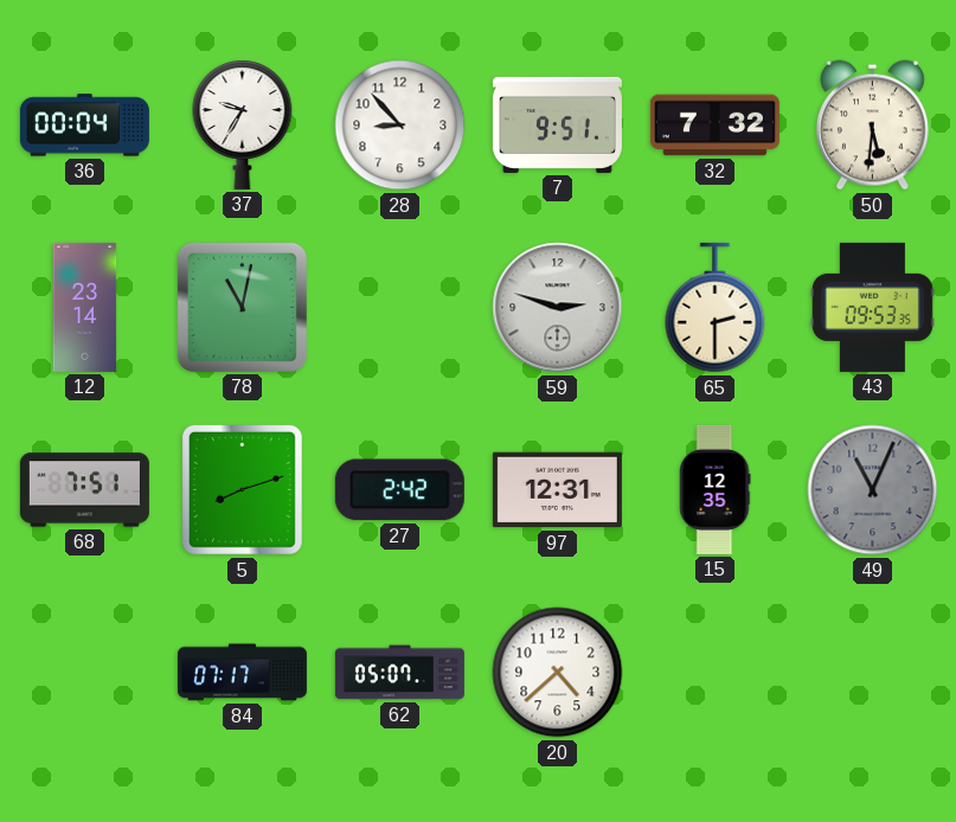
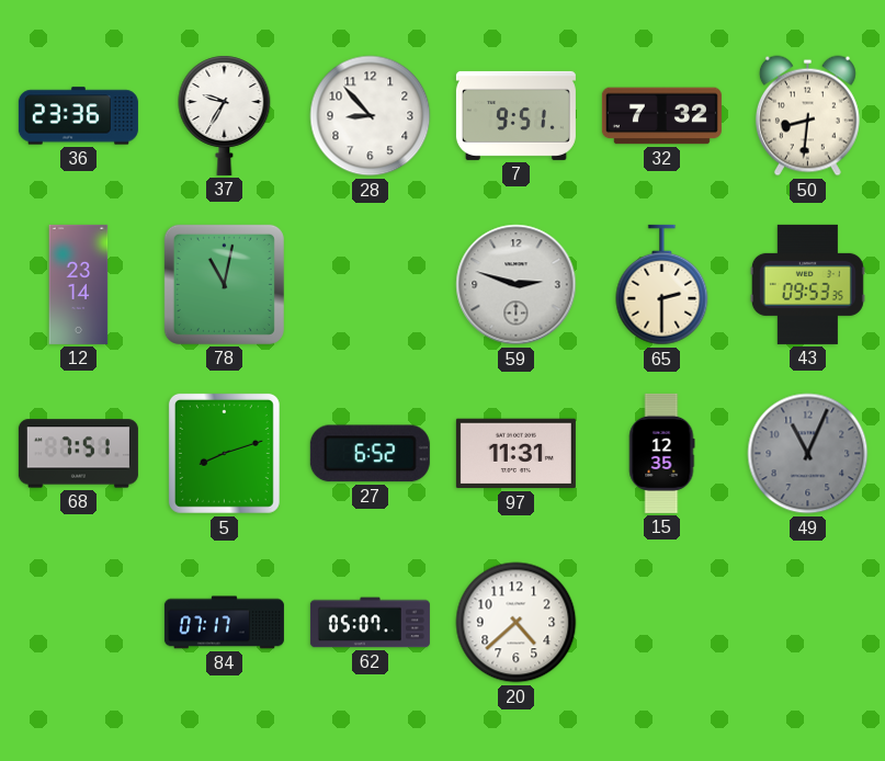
36: 00:04 -> 23:36 (78, 116)
50: 5:31 -> 8:31 (807, 116)
27: 2:42 -> 6:52 (370, 454)
97: 12:31 -> 11:31 (515, 454)
